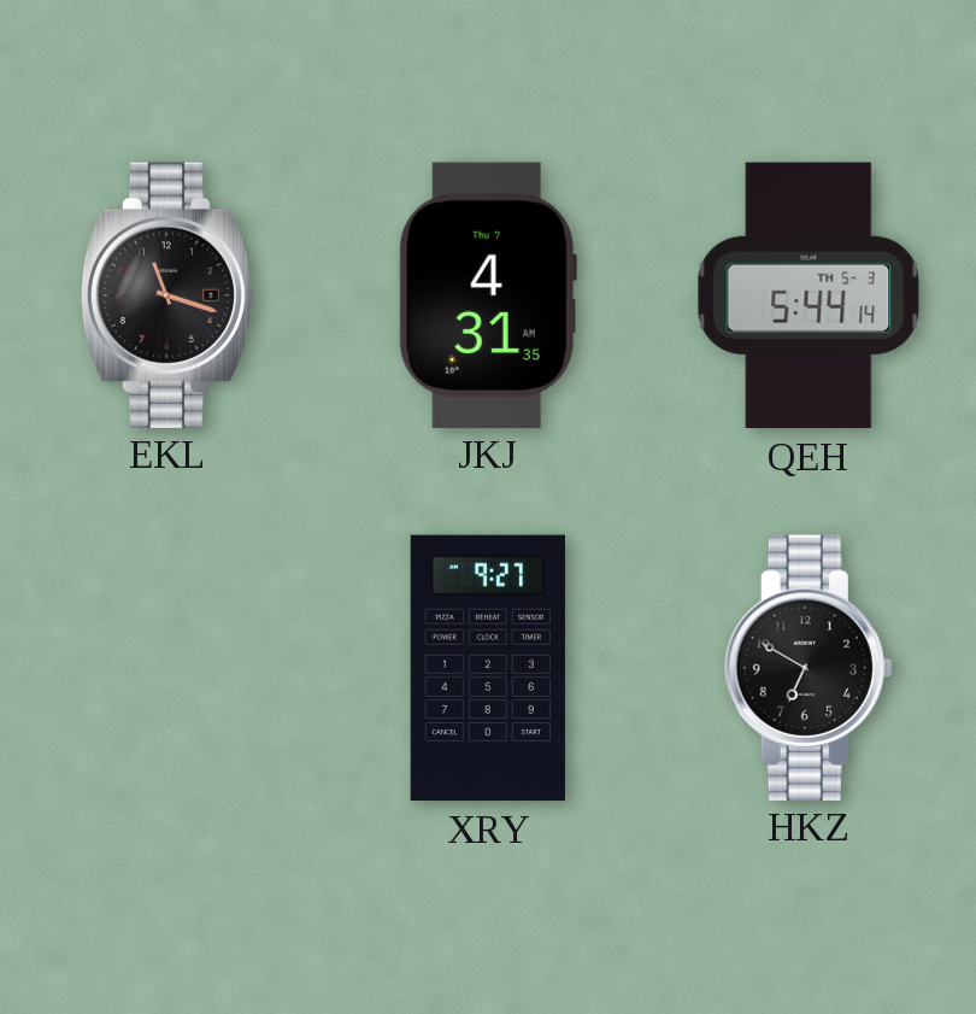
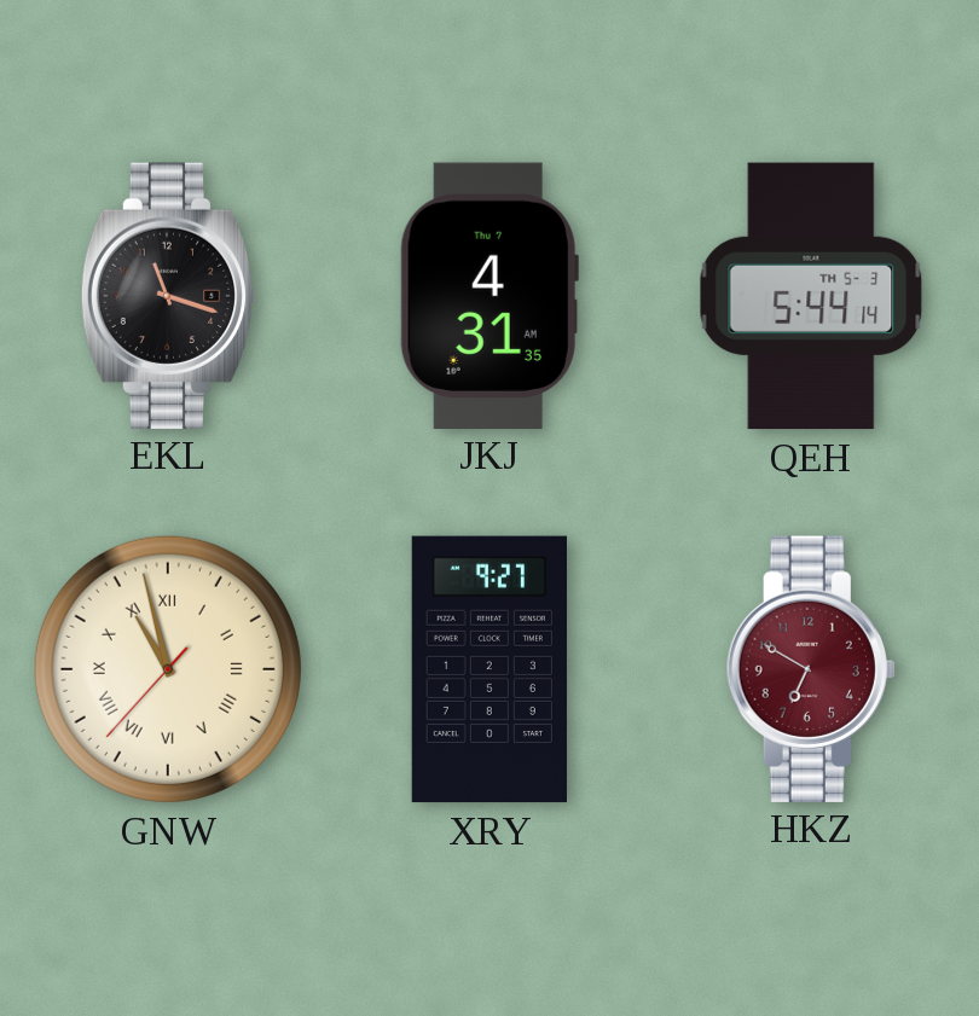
GNW: none -> 10:57 (168, 669)
HKZ dial: black -> burgundy (811, 668)
